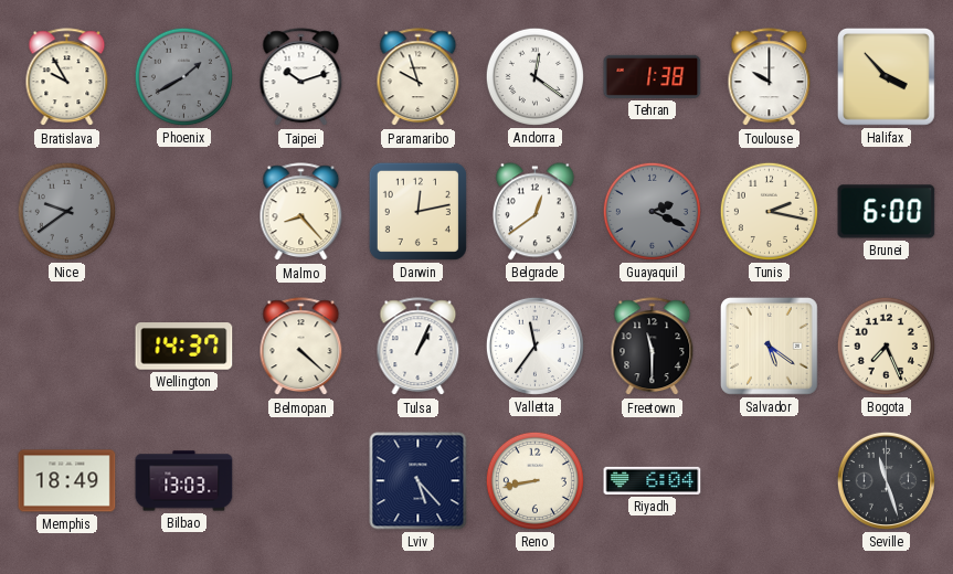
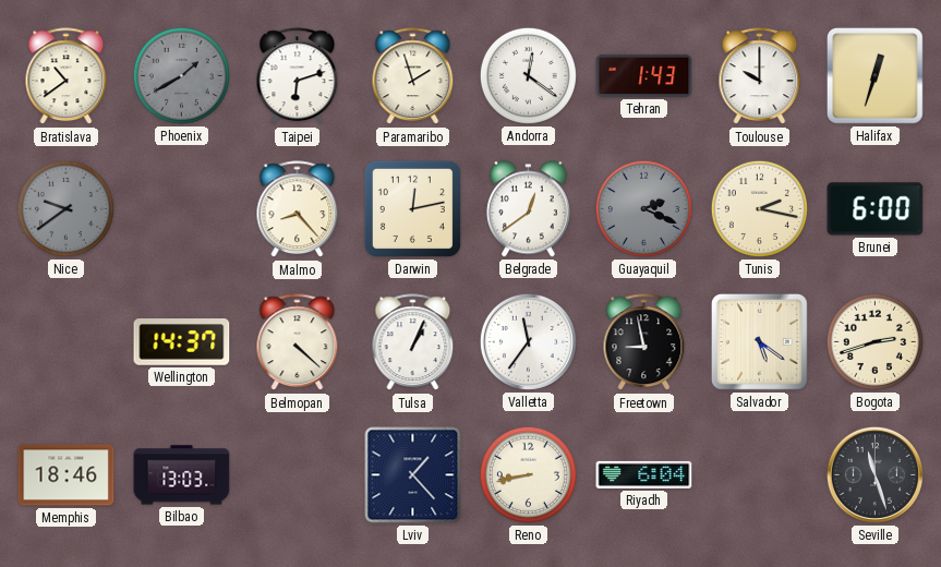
Bratislava: 9:55 -> 10:39 (67, 76)
Taipei: 10:12 -> 6:12 (298, 76)
Paramaribo: 9:57 -> 1:57 (413, 76)
Tehran: 1:38 -> 1:43 (644, 75)
Halifax: 3:53 -> 12:33 (874, 75)
Freetown: 11:30 -> 8:58 (644, 342)
Bogota: 7:26 -> 2:42 (874, 341)
Memphis: 18:49 -> 18:46 (67, 475)
Lviv: 5:23 -> 1:23 (413, 475)
